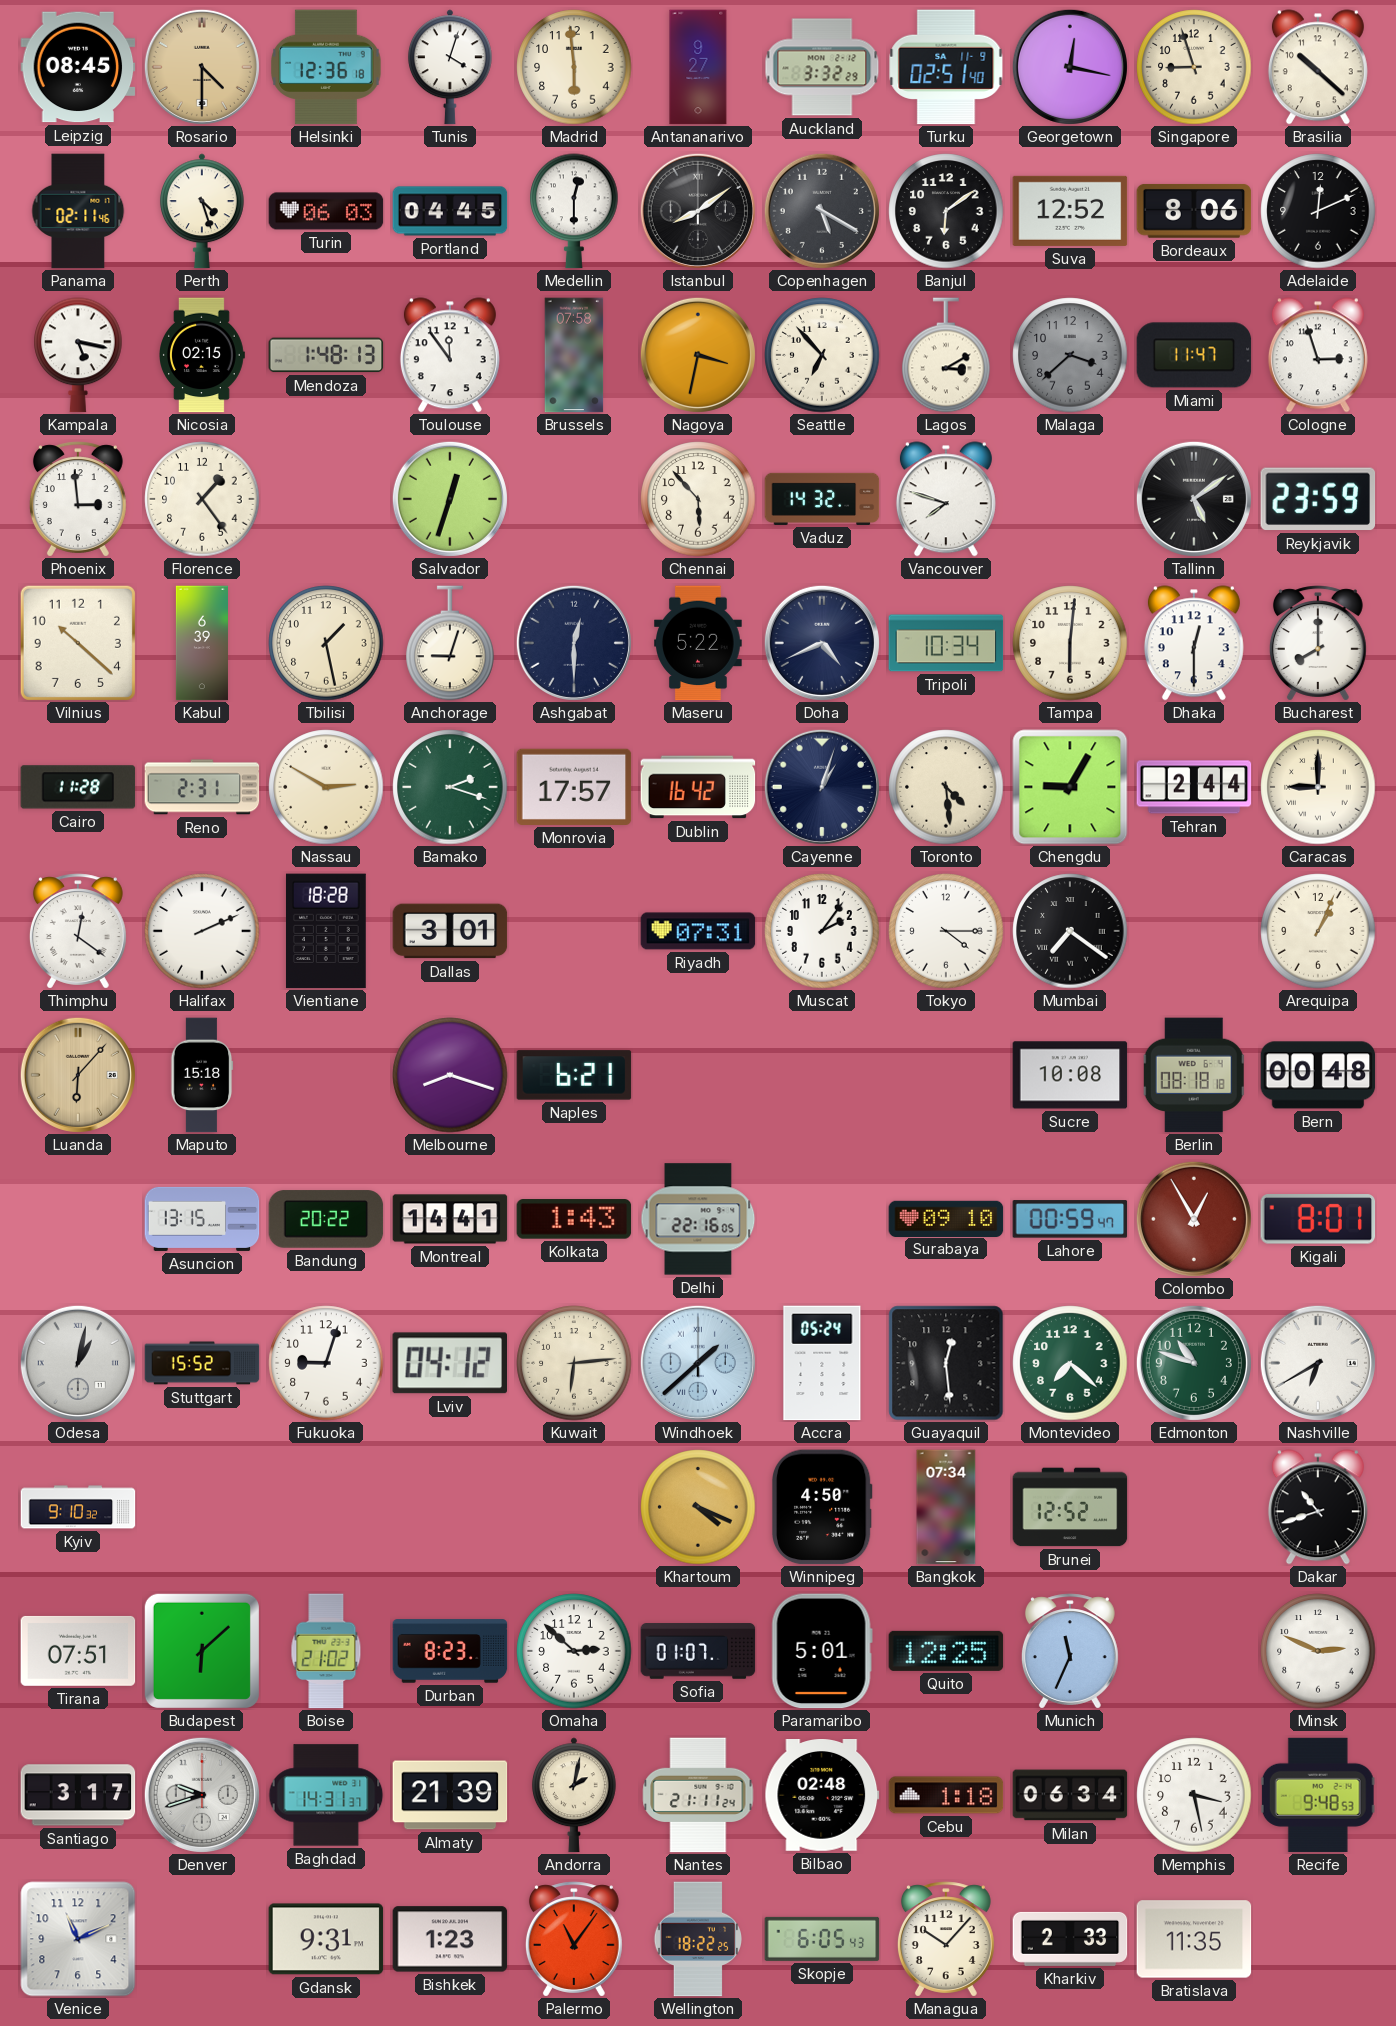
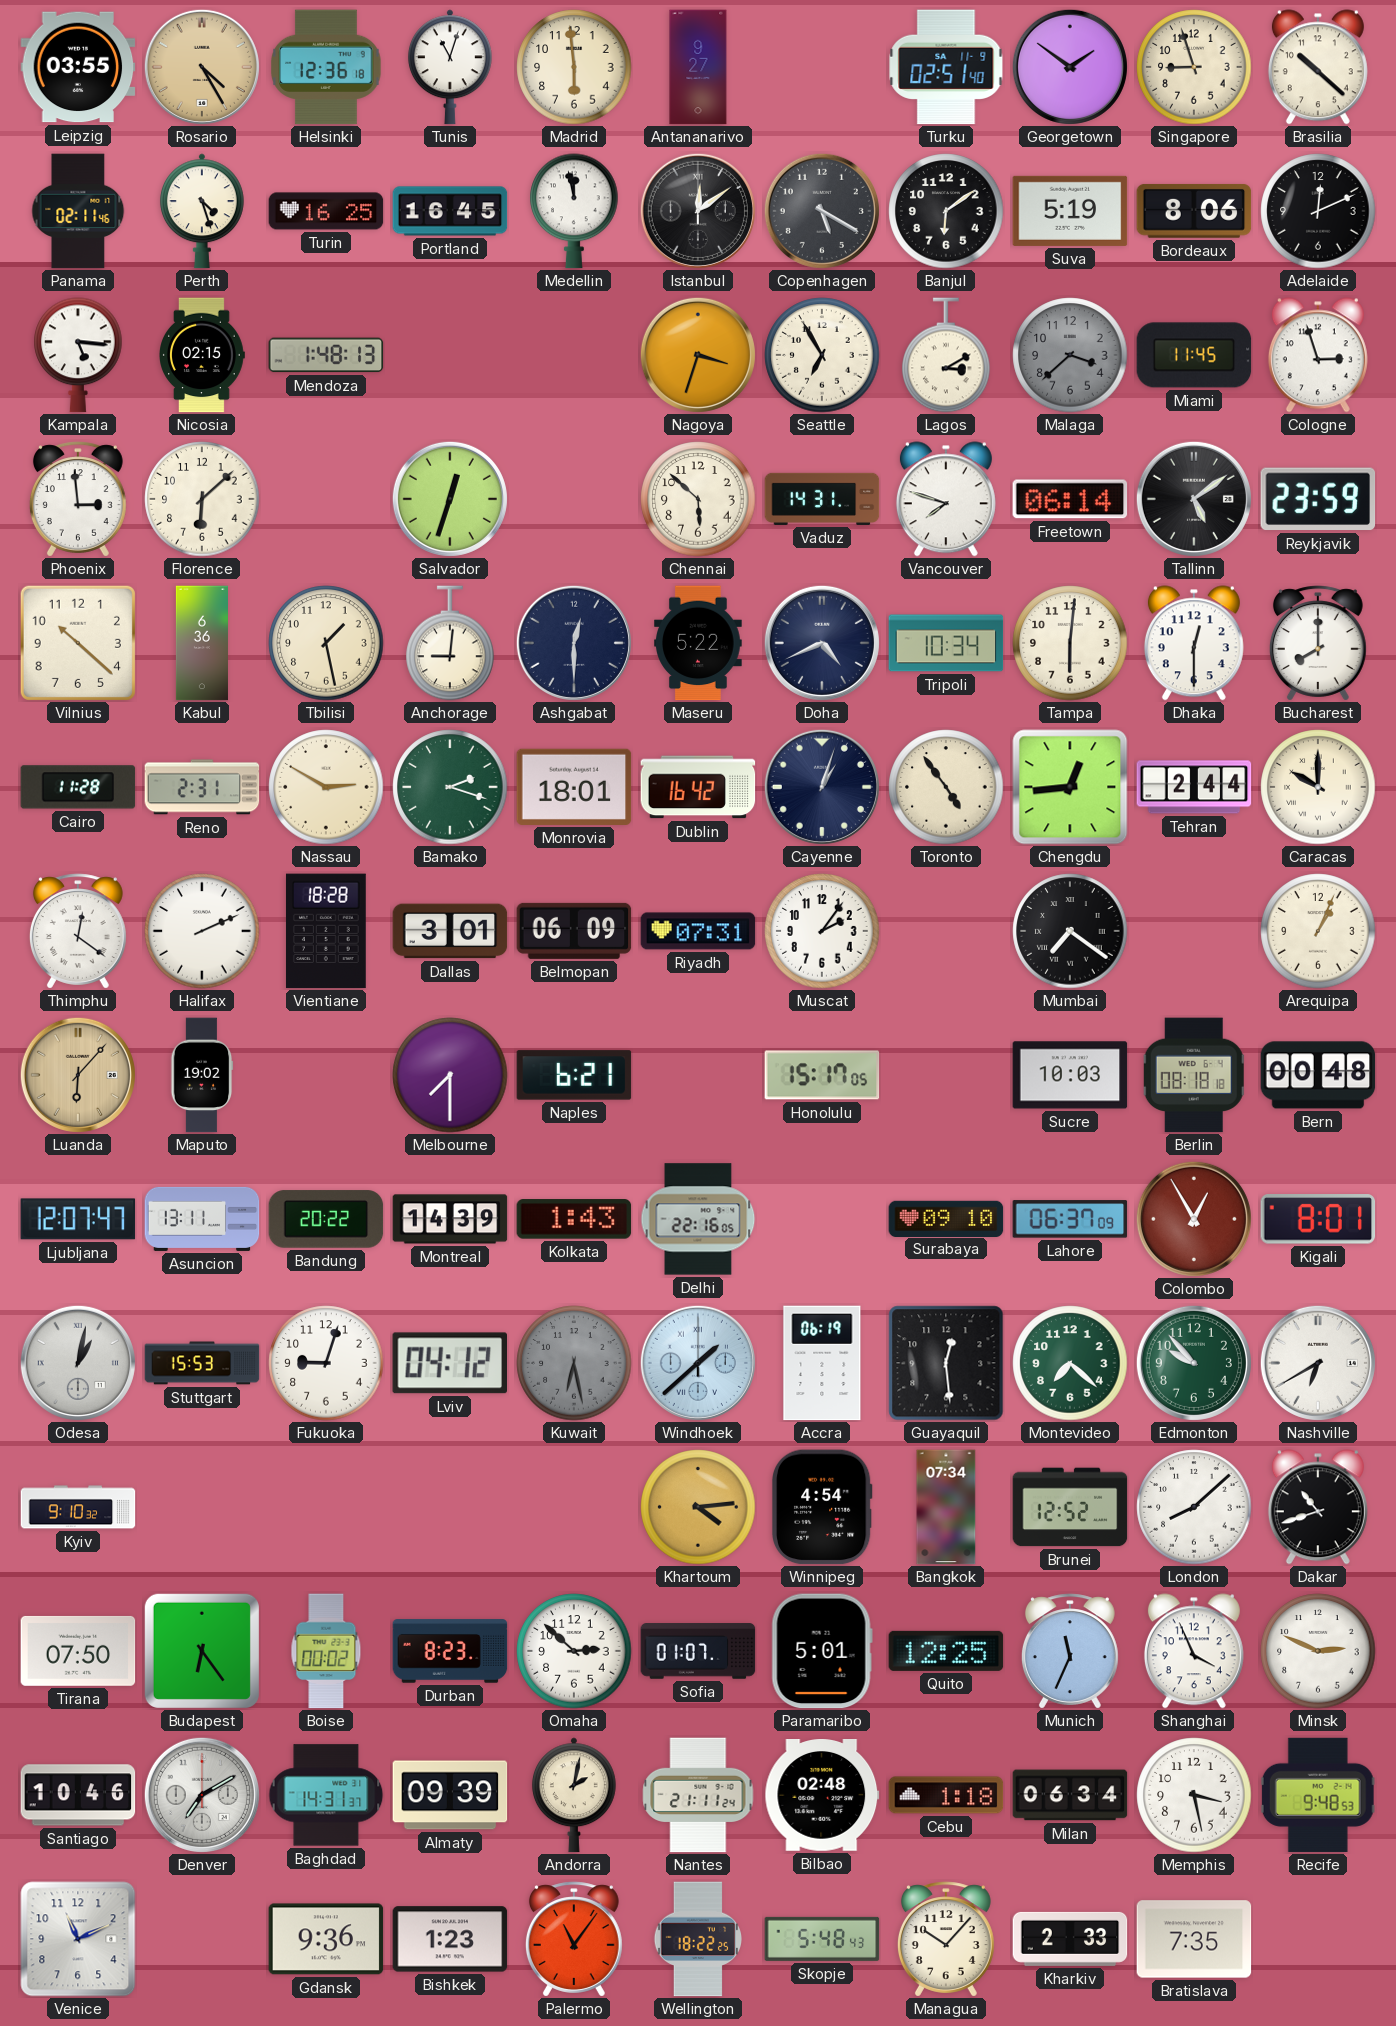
Leipzig: 08:45 -> 03:55 (78, 67)
Rosario: 4:30 -> 4:25 (202, 67)
Tunis: 4:03 -> 11:03 (450, 67)
Auckland: 3:32 -> none (822, 67)
Georgetown: 12:17 -> 1:51 (1070, 67)
Turin: 06:03 -> 16:25 (326, 211)
Portland: 04:45 -> 16:45 (450, 211)
Medellin: 12:30 -> 11:58 (574, 211)
Istanbul: 8:09 -> 12:09 (698, 211)
Suva: 12:52 -> 5:19 (1070, 211)
Kampala: 5:17 -> 5:16 (78, 355)
Toulouse: 11:54 -> none (450, 355)
Brussels: 07:58 -> none (574, 355)
Nagoya: 3:32 -> 3:33 (698, 355)
Seattle: 6:53 -> 6:55 (822, 355)
Miami: 11:47 -> 11:45 (1194, 355)
Florence: 1:24 -> 6:08 (202, 499)
Chennai: 5:53 -> 5:52 (698, 499)
Vaduz: 14:32 -> 14:31 (822, 499)
Freetown: none -> 06:14 (1070, 499)
Kabul: 6:39 -> 6:36 (202, 643)
Anchorage: 9:03 -> 9:01 (450, 643)
Monrovia: 17:57 -> 18:01 (574, 787)
Toronto: 4:29 -> 4:54 (946, 787)
Chengdu: 9:05 -> 12:44 (1070, 787)
Caracas: 9:00 -> 10:00 (1318, 787)
Belmopan: none -> 06:09 (574, 931)
Tokyo: 4:15 -> none (946, 931)
Maputo: 15:18 -> 19:02 (202, 1075)
Melbourne: 8:18 -> 7:30 (450, 1075)
Honolulu: none -> 15:17 (822, 1075)
Sucre: 10:08 -> 10:03 (1070, 1075)
Ljubljana: none -> 12:07 (78, 1219)
Asuncion: 13:15 -> 13:11 (202, 1219)
Montreal: 14:41 -> 14:39 (450, 1219)
Lahore: 00:59 -> 06:37 (1070, 1219)
Stuttgart: 15:52 -> 15:53 (202, 1363)
Kuwait: 6:14 -> 6:28 (574, 1363)
Kuwait dial: cream -> grey (574, 1363)
Accra: 05:24 -> 06:19 (822, 1363)
Edmonton: 10:48 -> 9:53 (1194, 1363)
Khartoum: 4:19 -> 4:14 (698, 1507)
Winnipeg: 4:50 -> 4:54 (822, 1507)
London: none -> 8:08 (1194, 1507)
Tirana: 07:51 -> 07:50 (78, 1651)
Budapest: 6:08 -> 6:24 (202, 1651)
Boise: 21:02 -> 00:02 (326, 1651)
Shanghai: none -> 3:56 (1194, 1651)
Santiago: 3:17 -> 10:46 (78, 1795)
Denver: 9:42 -> 7:10 (202, 1795)
Almaty: 21:39 -> 09:39 (450, 1795)
Gdansk: 9:31 -> 9:36 (326, 1939)
Skopje: 6:05 -> 5:48 (822, 1939)
Bratislava: 11:35 -> 7:35 (1194, 1939)
